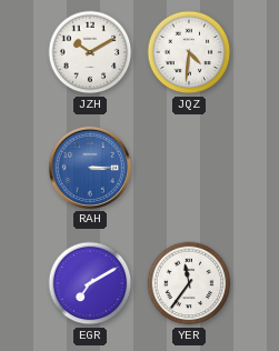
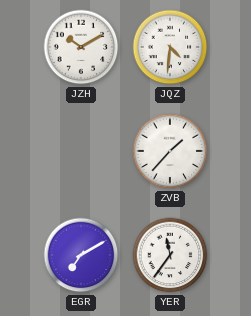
RAH: 3:15 -> none (90, 168)
ZVB: none -> 1:37 (170, 151)
